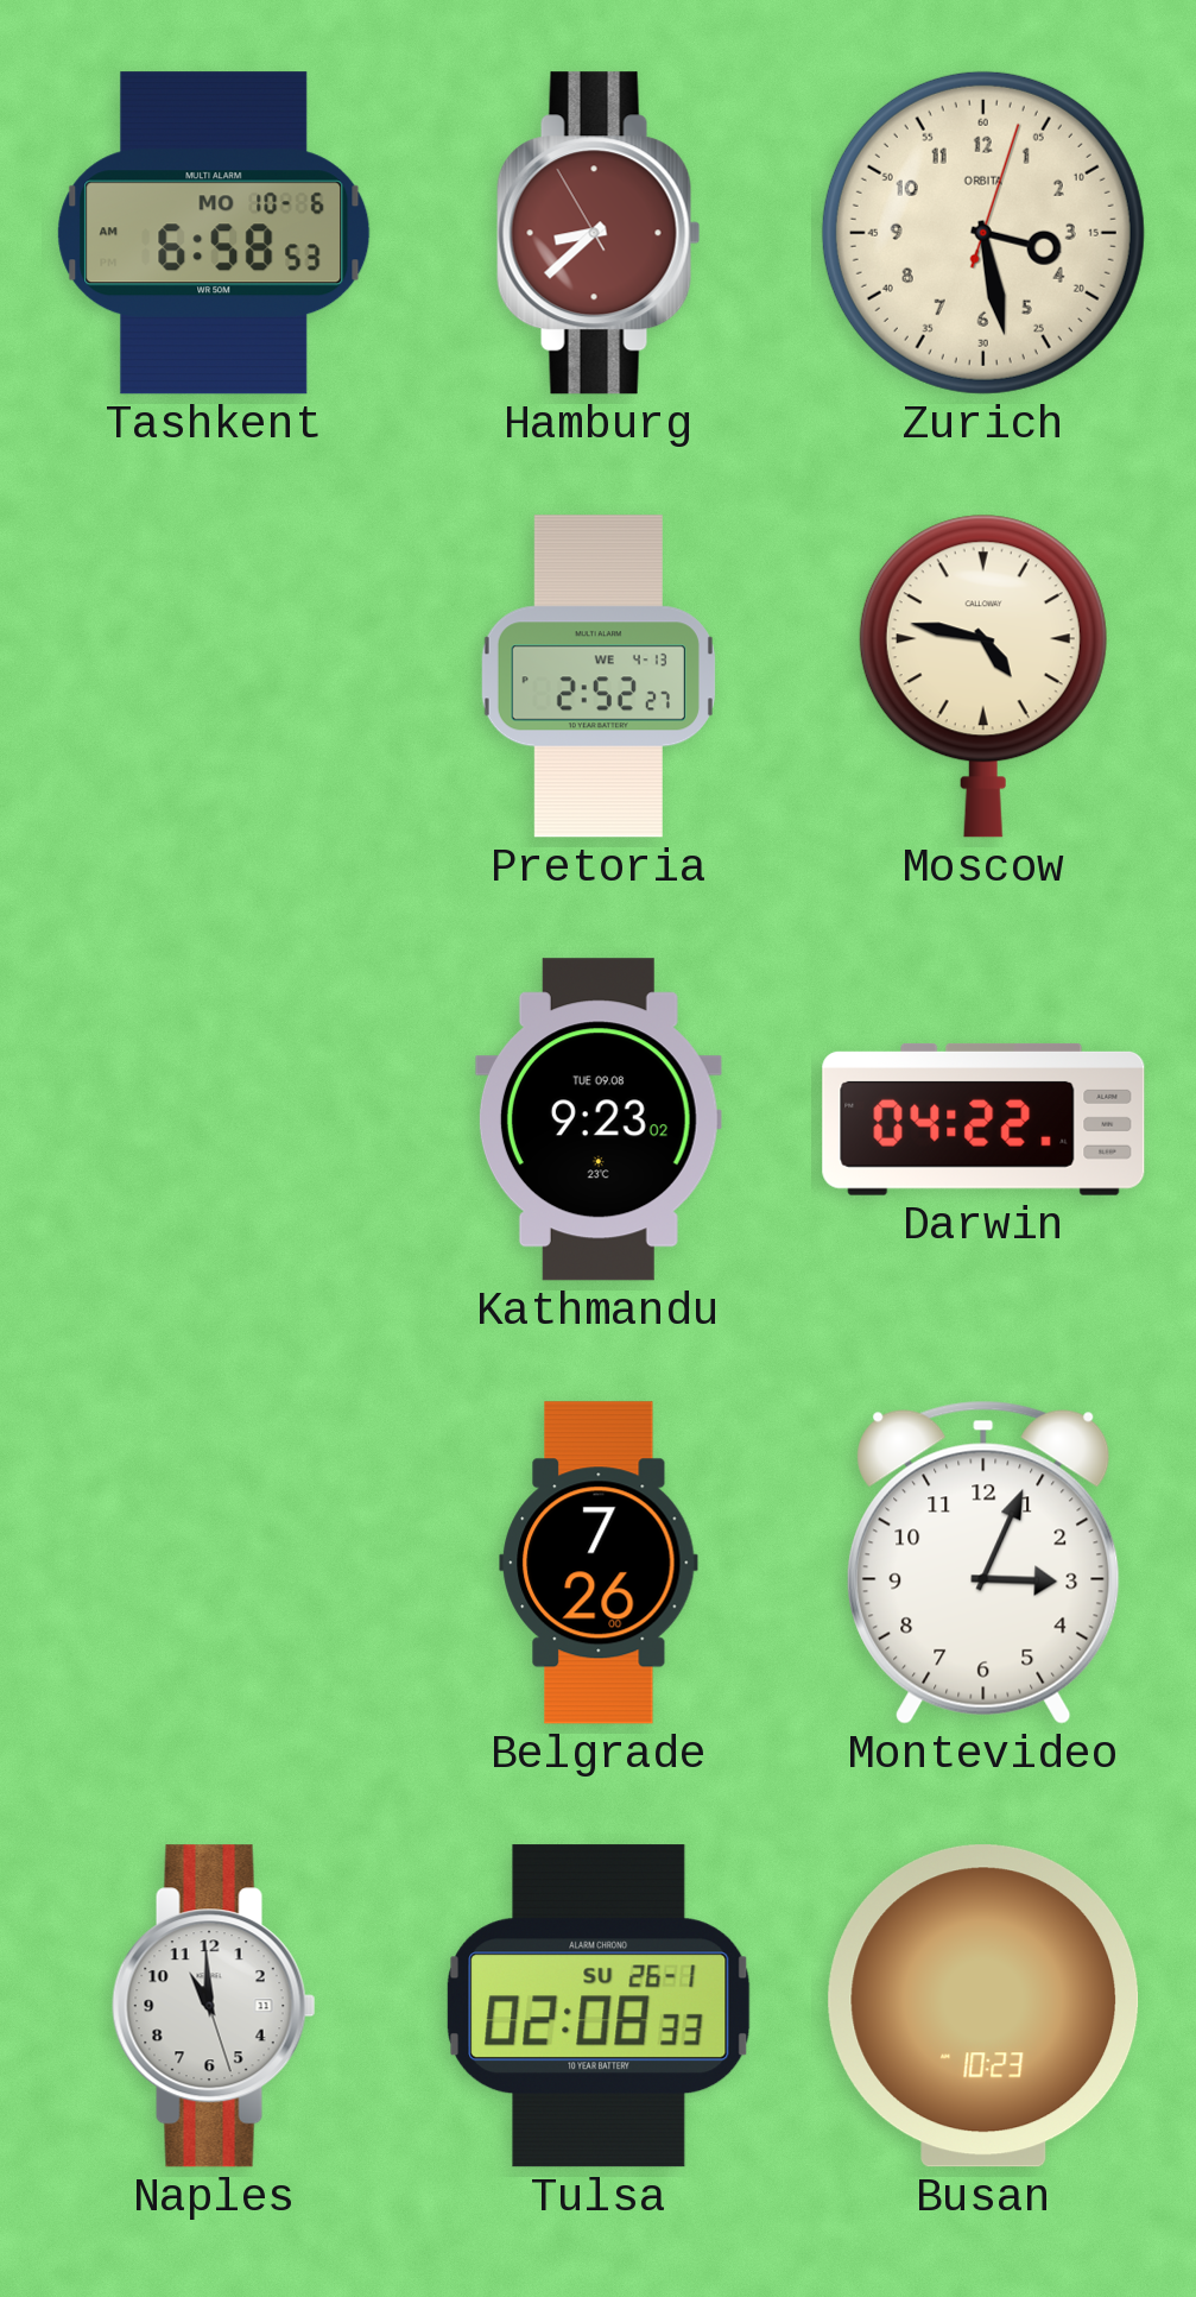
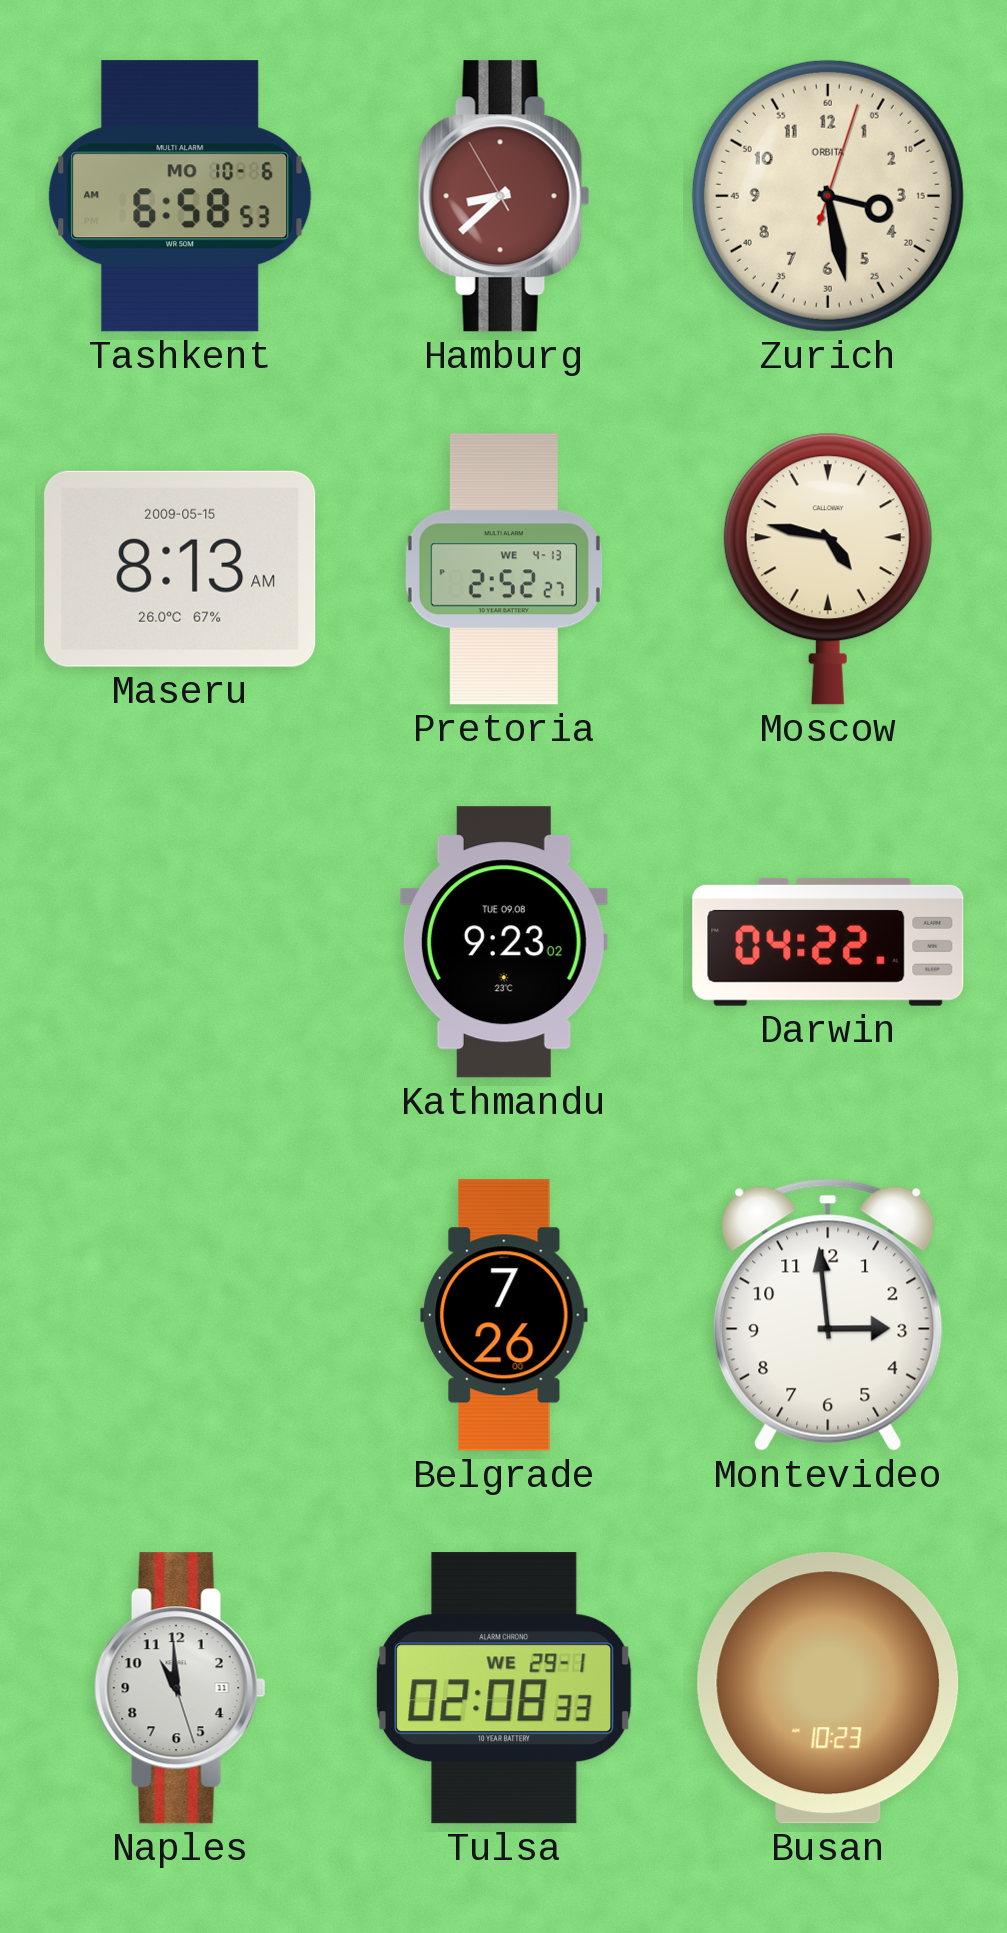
Maseru: none -> 8:13 (180, 569)
Montevideo: 3:04 -> 2:59 (828, 1315)
Tulsa date: SU 26-1 -> WE 29-1 (505, 1688)
